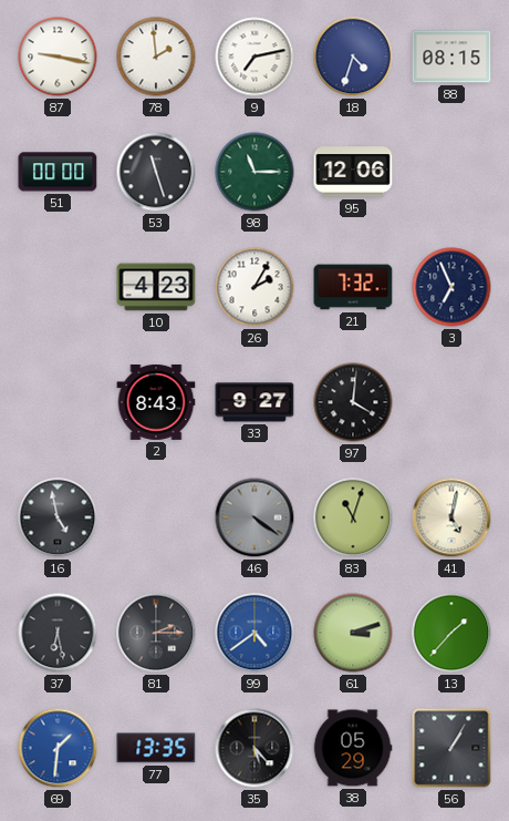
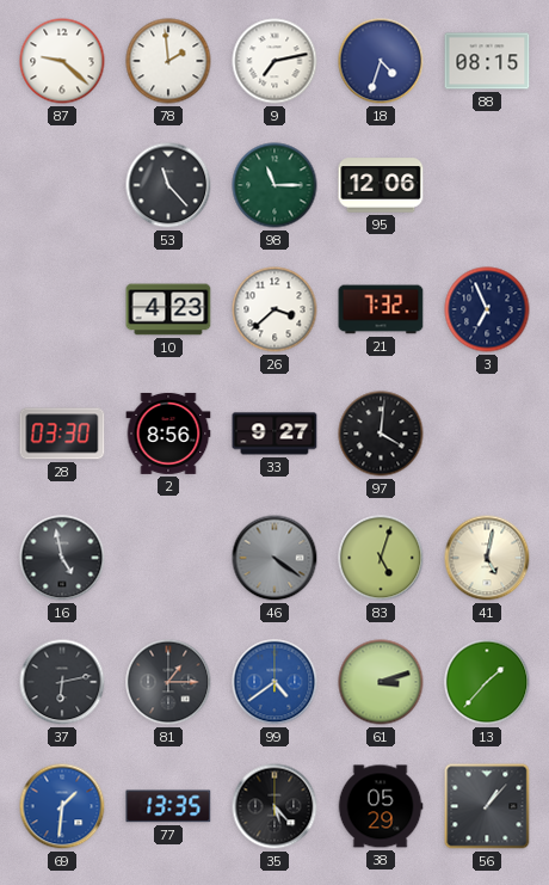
87: 9:17 -> 9:22 (62, 61)
51: 00:00 -> none (58, 172)
53: 11:27 -> 11:23 (168, 185)
26: 2:05 -> 3:38 (274, 309)
28: none -> 03:30 (62, 434)
2: 8:43 -> 8:56 (168, 434)
83: 11:03 -> 5:03 (381, 558)
37: 6:28 -> 6:13 (62, 682)
81: 2:15 -> 1:15 (168, 682)
56: 1:05 -> 1:07 (487, 806)
